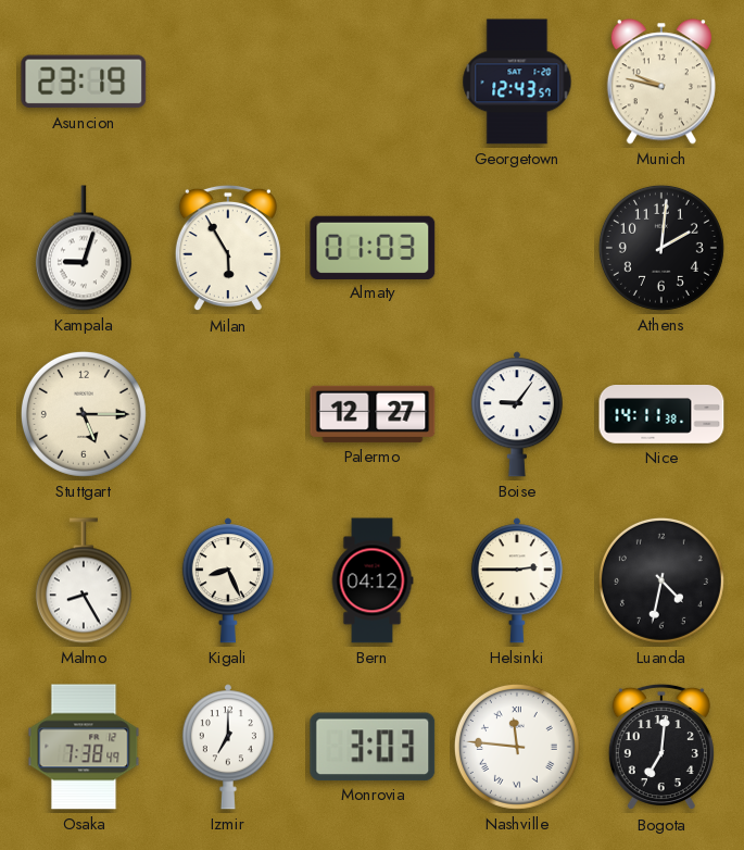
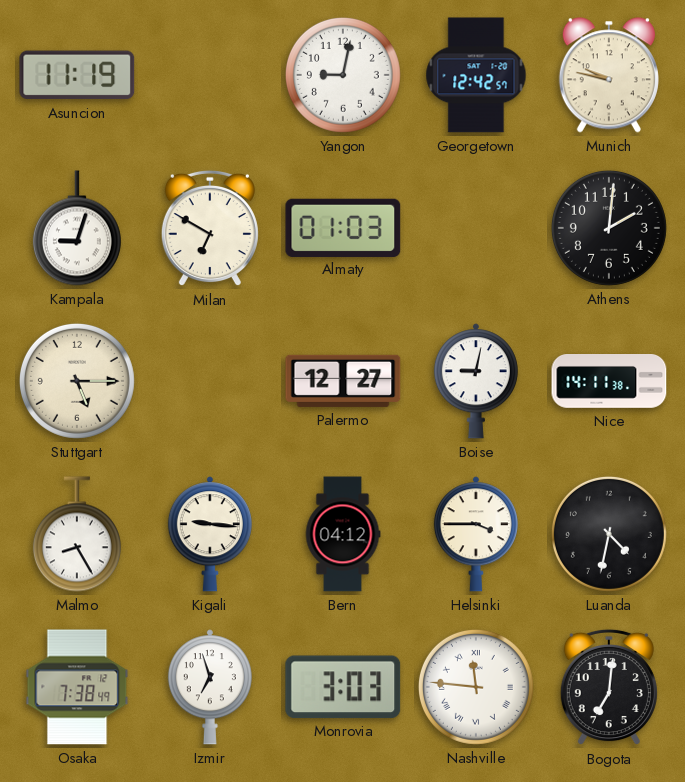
Asuncion: 23:19 -> 11:19 (77, 75)
Yangon: none -> 9:02 (343, 75)
Georgetown: 12:43 -> 12:42 (476, 75)
Milan: 5:55 -> 6:50 (210, 228)
Boise: 9:06 -> 9:02 (476, 381)
Kigali: 8:26 -> 9:16 (210, 534)
Helsinki: 2:45 -> 3:45 (476, 534)
Izmir: 7:00 -> 6:57 (210, 687)
